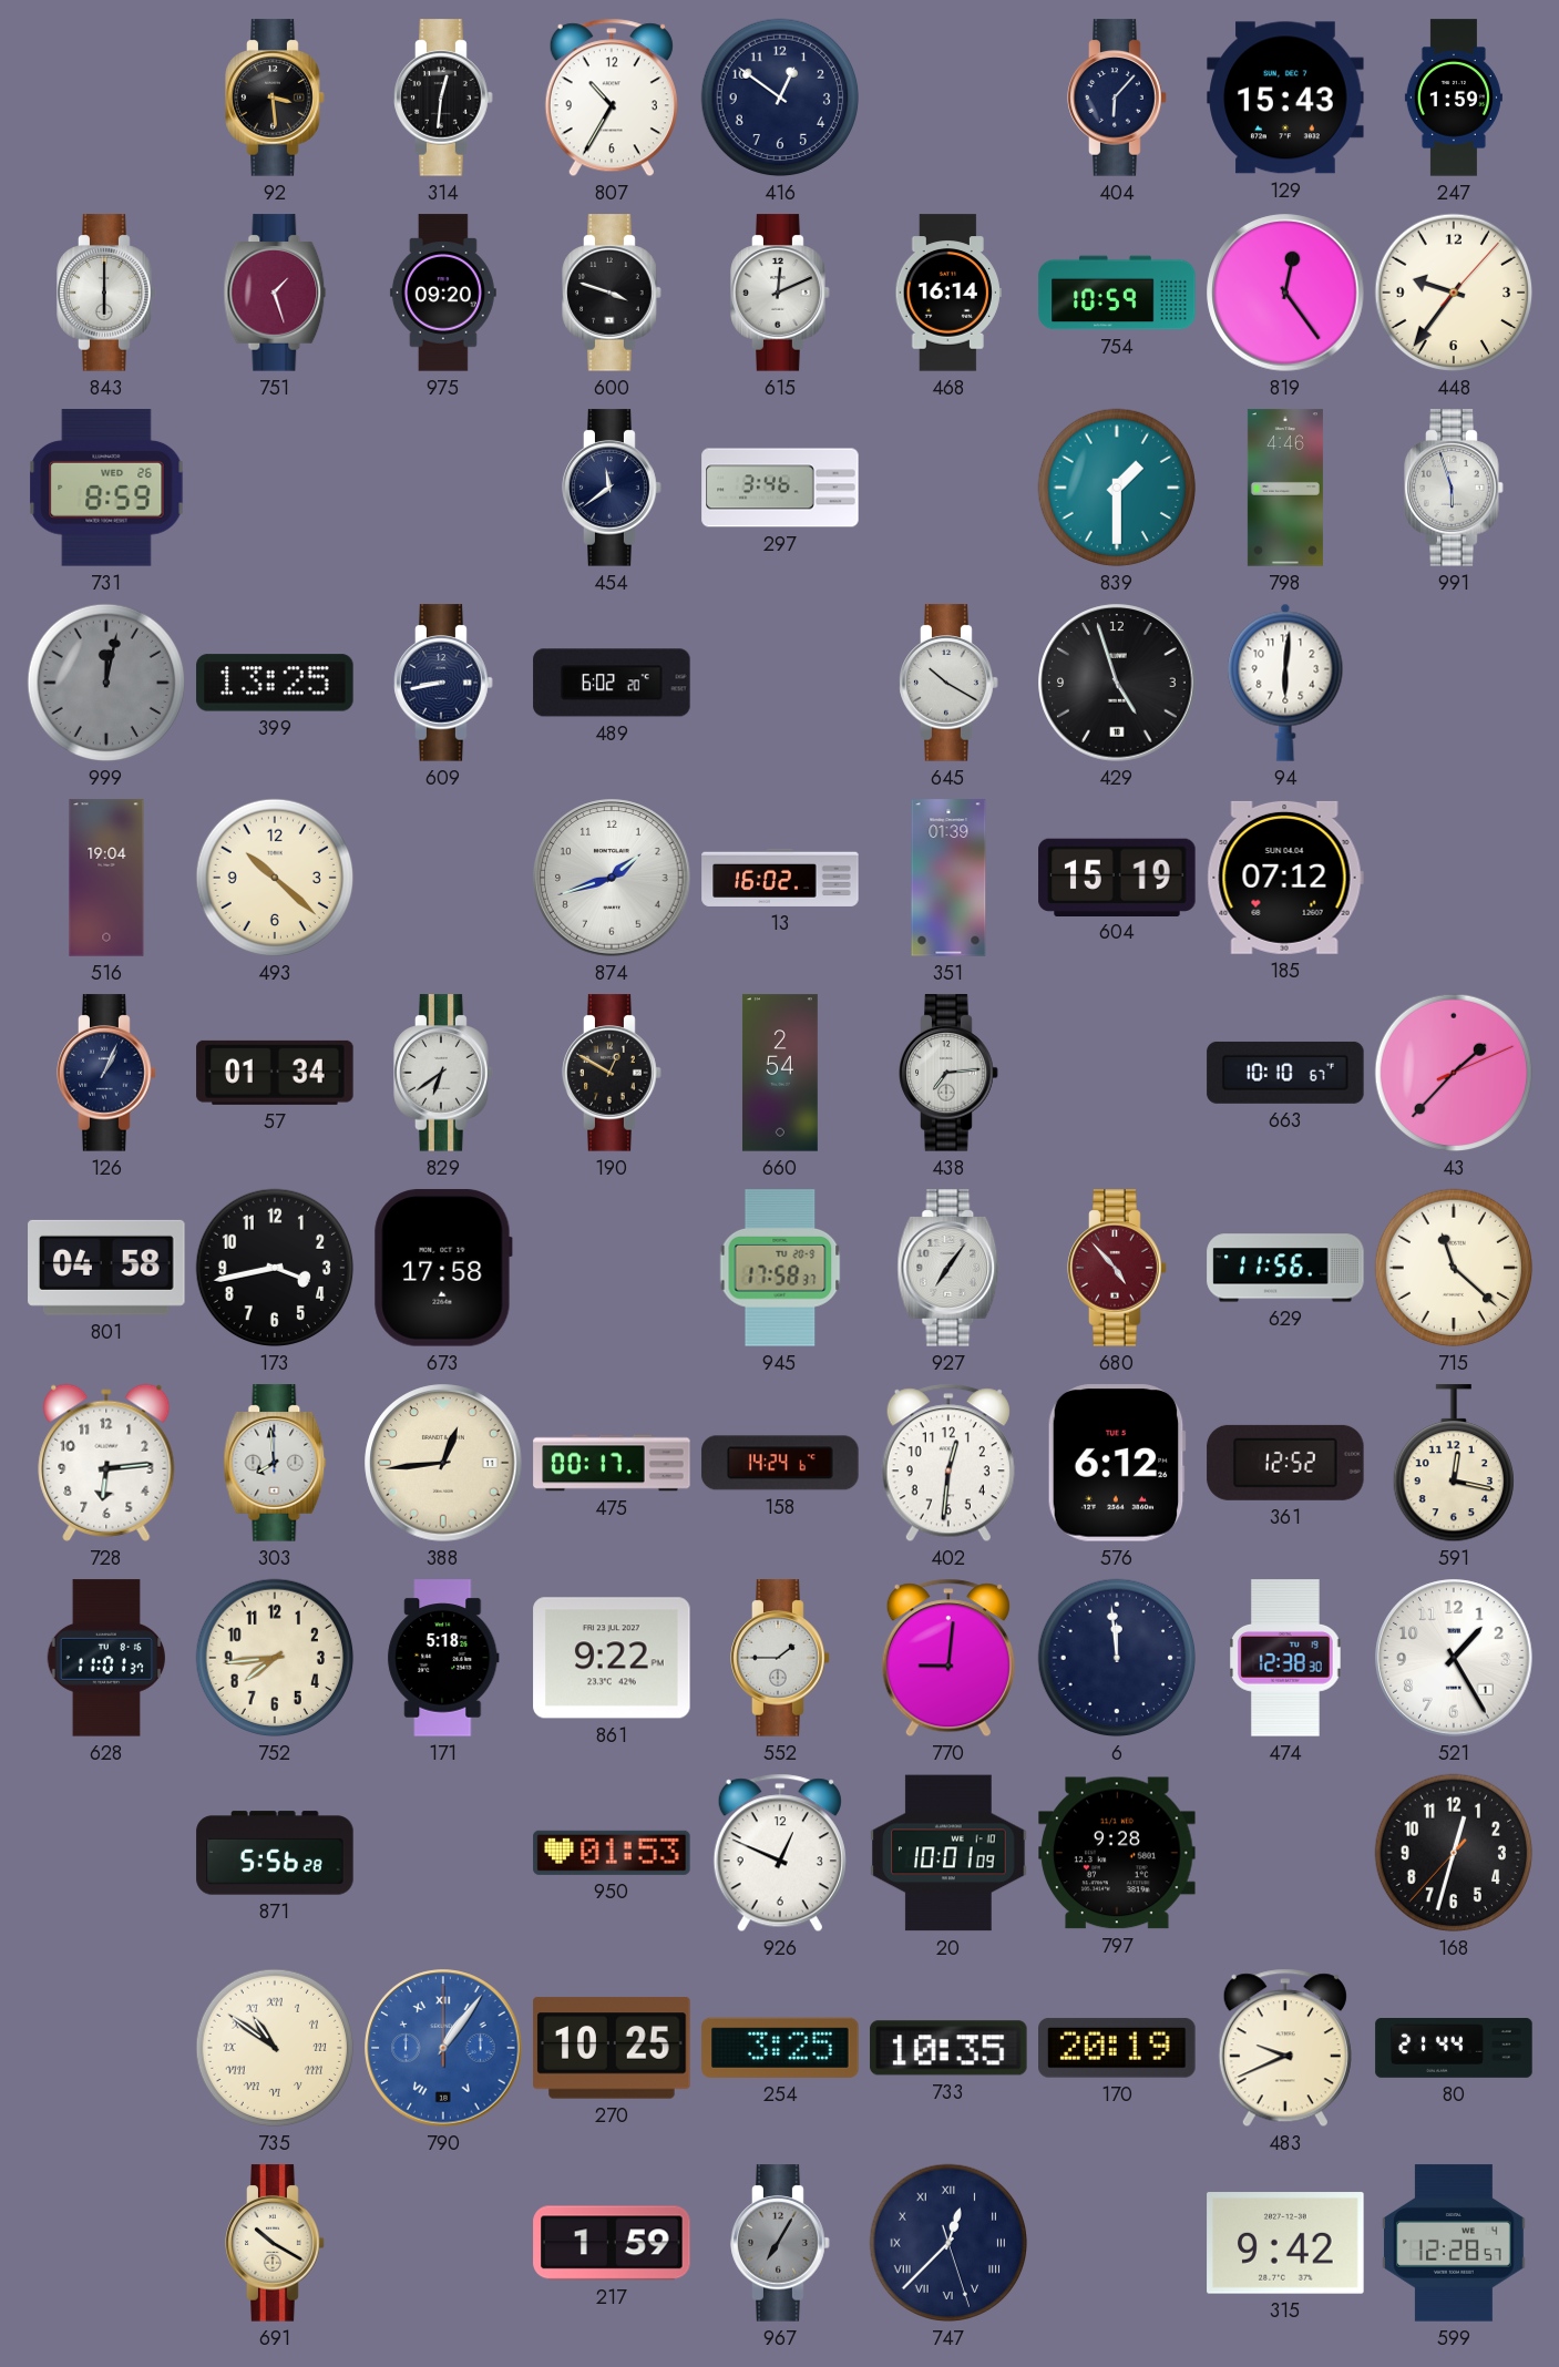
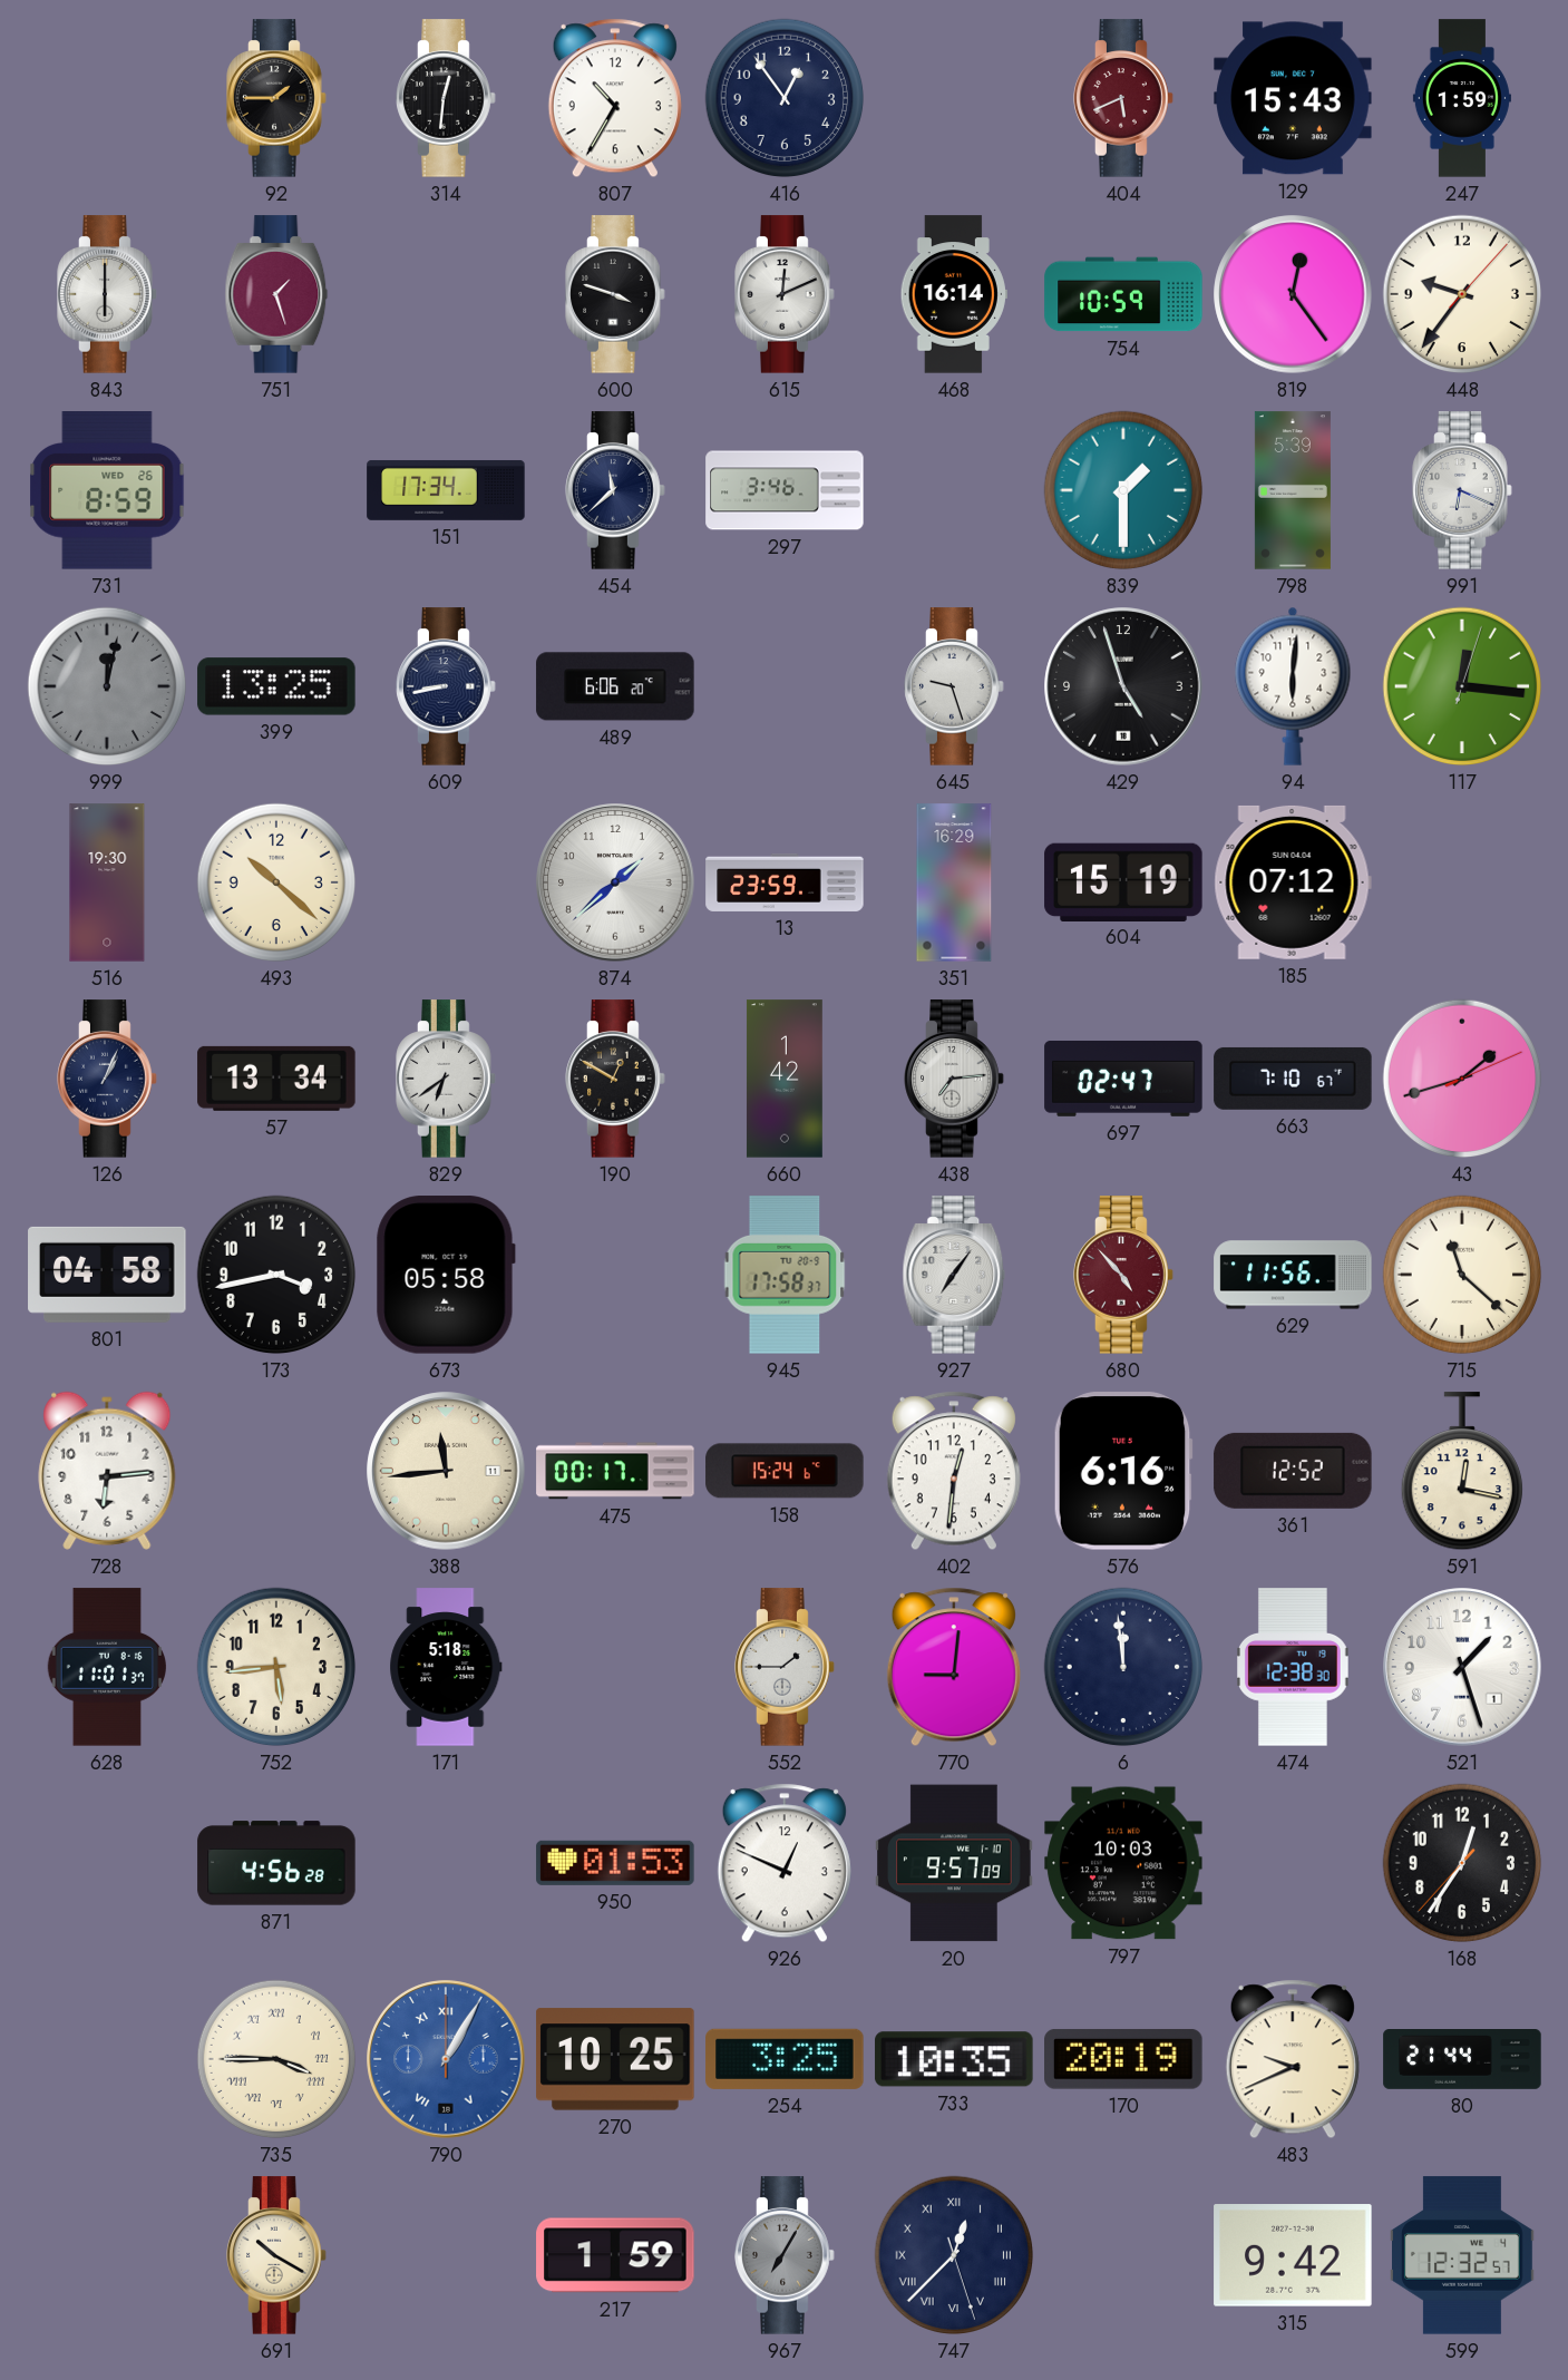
92: 3:29 -> 1:45 (276, 98)
416: 12:51 -> 12:54 (785, 98)
404: 6:07 -> 5:41 (1123, 98)
404 dial: navy -> burgundy (1123, 98)
975: 09:20 -> none (443, 293)
151: none -> 17:34 (446, 490)
454: 11:39 -> 11:38 (615, 490)
798: 4:46 -> 5:39 (1293, 490)
991: 5:57 -> 6:19 (1462, 490)
489: 6:02 -> 6:06 (615, 686)
645: 10:20 -> 9:27 (954, 686)
117: none -> 12:16 (1462, 686)
516: 19:04 -> 19:30 (107, 882)
874: 1:42 -> 1:38 (615, 882)
13: 16:02 -> 23:59 (785, 882)
351: 01:39 -> 16:29 (954, 882)
57: 01:34 -> 13:34 (276, 1079)
660: 2:54 -> 1:42 (785, 1079)
697: none -> 02:47 (1123, 1079)
663: 10:10 -> 7:10 (1293, 1079)
43: 1:37 -> 1:42 (1462, 1079)
673: 17:58 -> 05:58 (446, 1275)
303: 7:59 -> none (275, 1463)
388: 12:44 -> 11:44 (446, 1471)
158: 14:24 -> 15:24 (785, 1471)
576: 6:12 -> 6:16 (1123, 1471)
752: 7:44 -> 5:44 (276, 1667)
861: 9:22 -> none (612, 1658)
521: 1:25 -> 1:27 (1462, 1667)
871: 5:56 -> 4:56 (276, 1863)
20: 10:01 -> 9:57 (954, 1863)
797: 9:28 -> 10:03 (1123, 1863)
168: 12:32 -> 12:35 (1462, 1863)
735: 10:51 -> 3:45 (276, 2059)
790: 1:06 -> 1:05 (446, 2059)
599: 12:28 -> 12:32 (1462, 2255)
